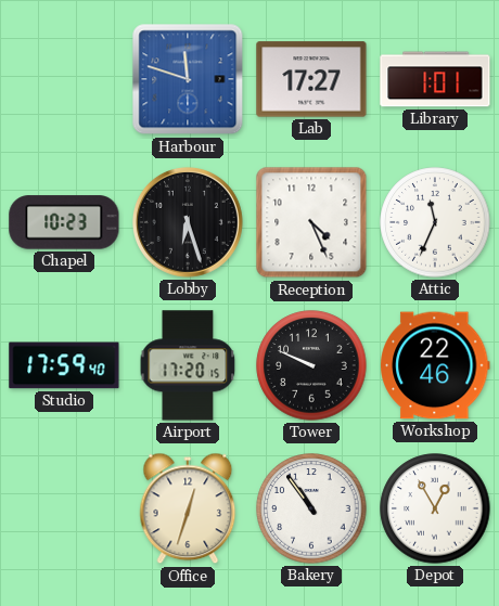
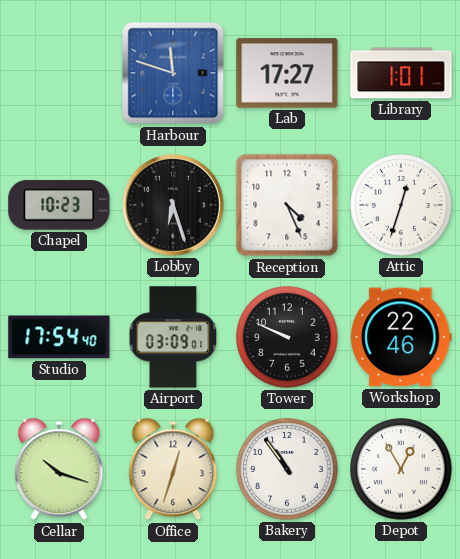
Attic: 11:34 -> 12:33 (401, 205)
Studio: 17:59 -> 17:54 (59, 337)
Airport: 17:20 -> 03:09 (173, 337)
Cellar: none -> 10:18 (59, 469)
